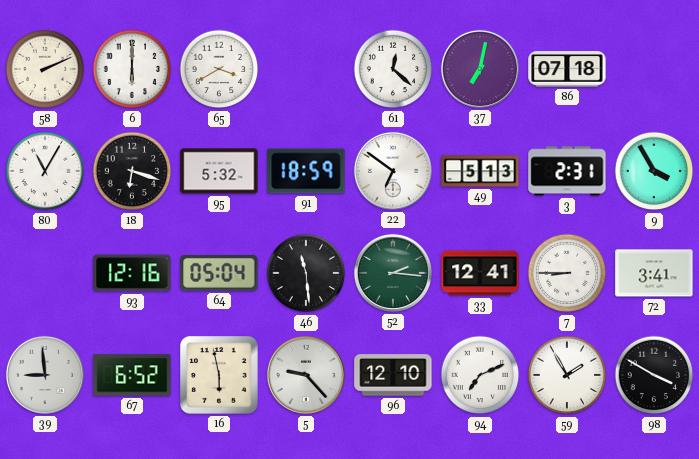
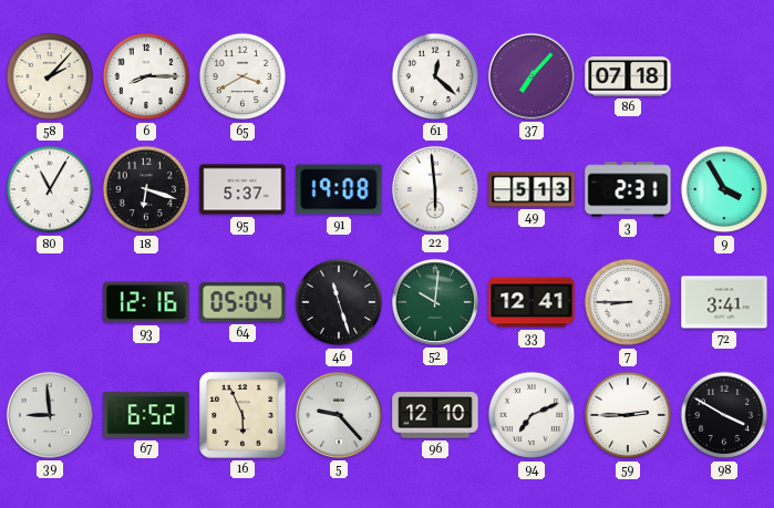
58: 2:11 -> 2:07 (50, 76)
6: 6:00 -> 8:15 (146, 76)
37: 7:02 -> 7:07 (532, 76)
95: 5:32 -> 5:37 (242, 189)
91: 18:59 -> 19:08 (339, 189)
22: 6:51 -> 5:59 (435, 189)
46: 11:29 -> 11:27 (339, 302)
52: 2:16 -> 10:01 (435, 302)
16: 5:58 -> 5:56 (242, 415)
59: 1:55 -> 2:45 (628, 415)
